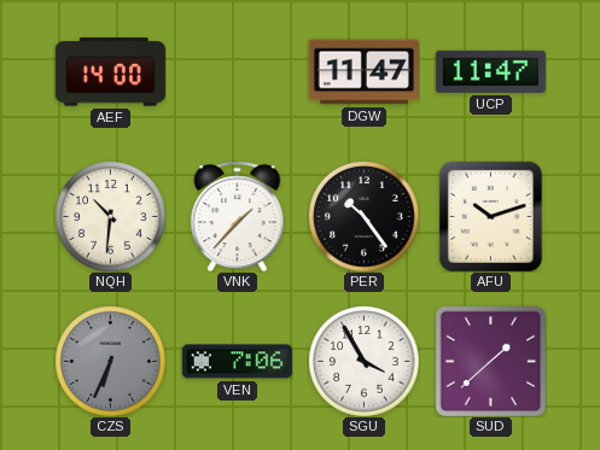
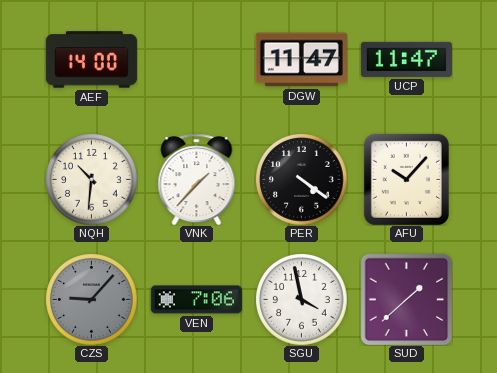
PER: 10:24 -> 4:21 (301, 179)
AFU: 10:12 -> 10:07 (406, 179)
CZS: 6:34 -> 9:07 (91, 299)
SGU: 3:55 -> 3:58 (301, 299)
